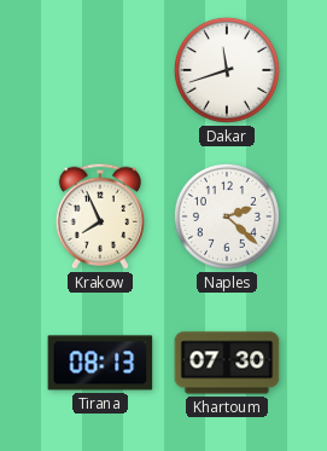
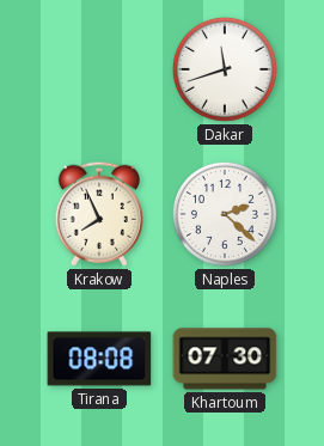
Tirana: 08:13 -> 08:08 (99, 359)
